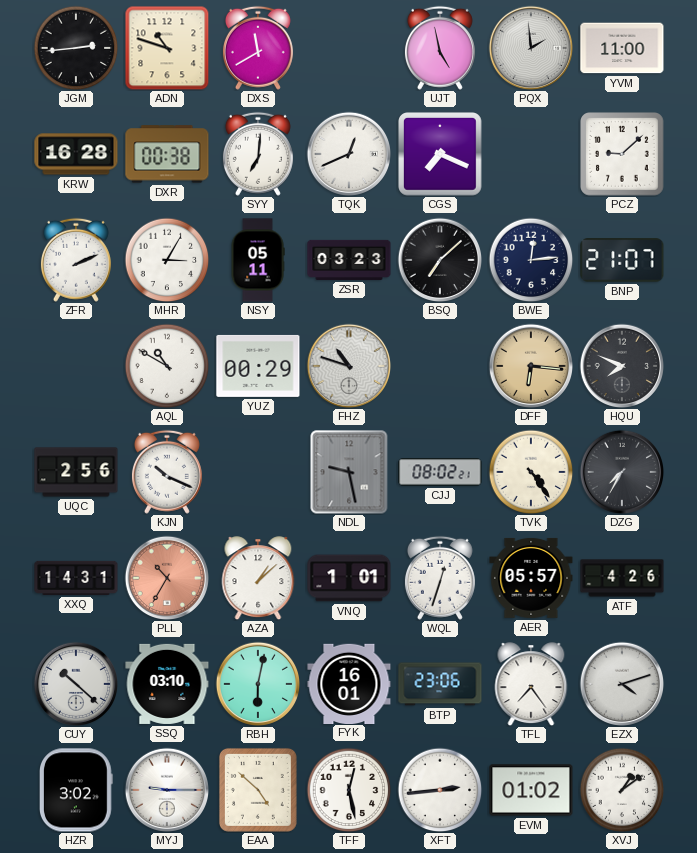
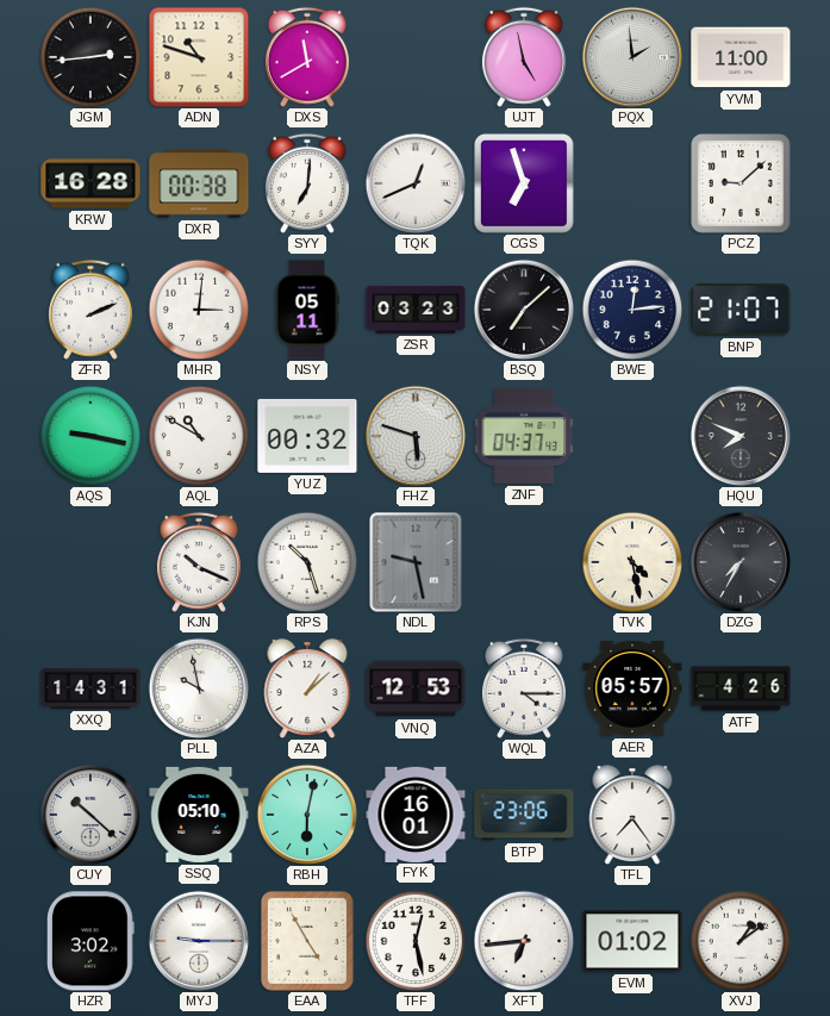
CGS: 7:19 -> 6:57 (525, 185)
MHR: 3:05 -> 3:01 (199, 310)
AQS: none -> 9:17 (91, 436)
YUZ: 00:29 -> 00:32 (307, 436)
FHZ: 10:48 -> 5:48 (414, 435)
ZNF: none -> 04:37 (524, 436)
DFF: 6:16 -> none (530, 365)
UQC: 2:56 -> none (76, 472)
RPS: none -> 10:27 (307, 562)
CJJ: 08:02 -> none (440, 472)
TVK: 4:24 -> 4:28 (632, 562)
PLL: 10:35 -> 9:58 (198, 687)
PLL dial: salmon -> white (198, 687)
VNQ: 1:01 -> 12:53 (416, 688)
WQL: 12:33 -> 4:15 (524, 688)
SSQ: 03:10 -> 05:10 (199, 815)
EZX: 4:12 -> none (621, 683)
EAA: 4:52 -> 4:55 (307, 941)
XFT: 2:44 -> 6:44 (524, 941)
